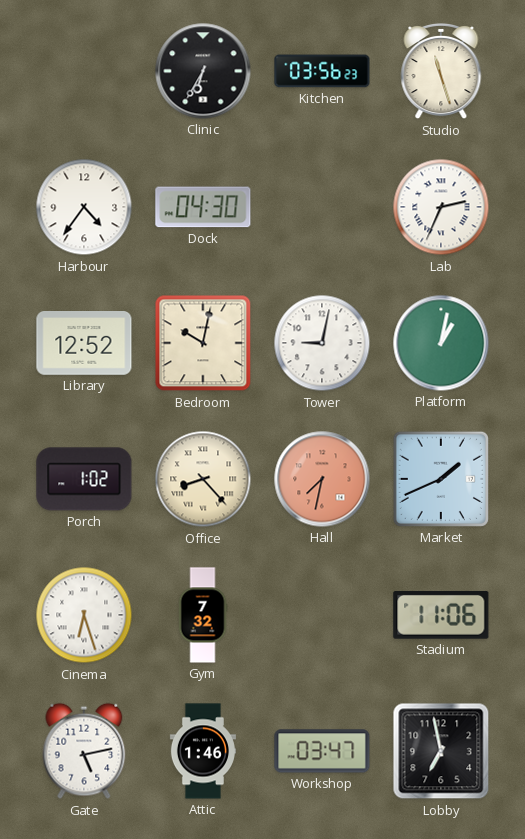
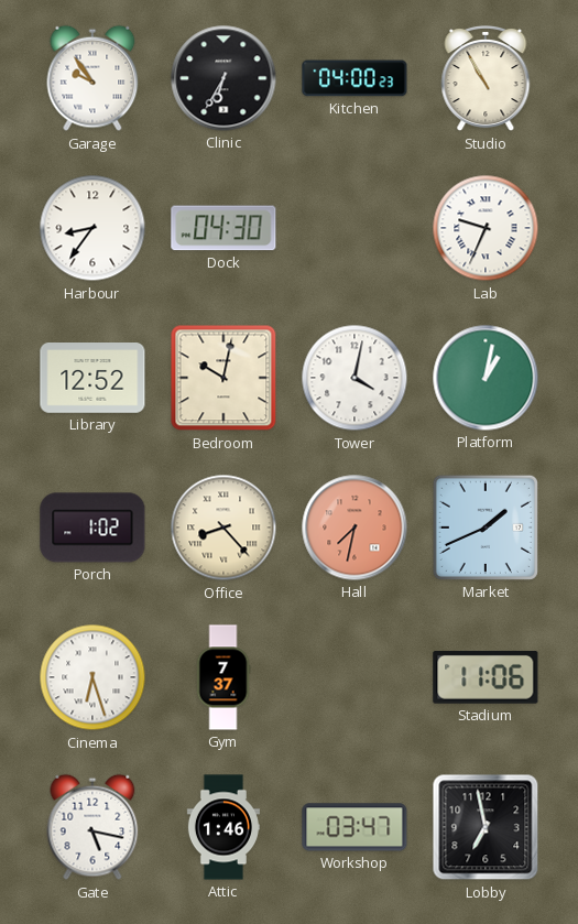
Garage: none -> 9:54 (92, 78)
Kitchen: 03:56 -> 04:00 (355, 78)
Studio: 11:27 -> 10:55 (486, 78)
Harbour: 4:36 -> 8:36 (92, 228)
Lab: 2:34 -> 9:34 (486, 228)
Tower: 9:02 -> 4:02 (355, 378)
Gym: 7:32 -> 7:37 (223, 677)
Gate: 5:13 -> 5:17 (92, 827)
